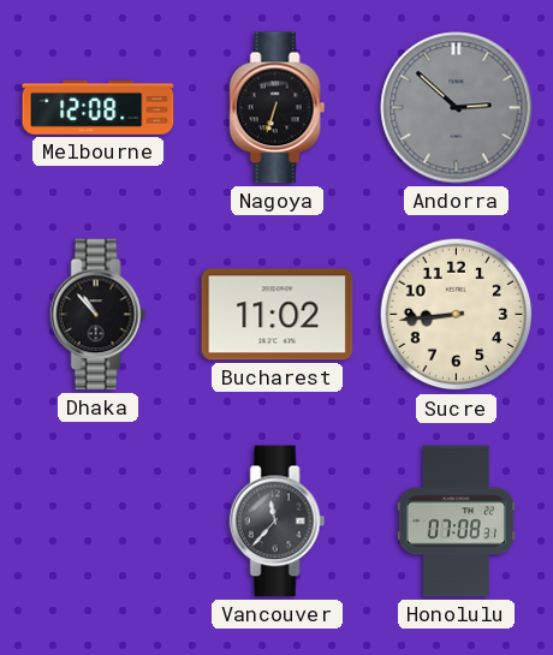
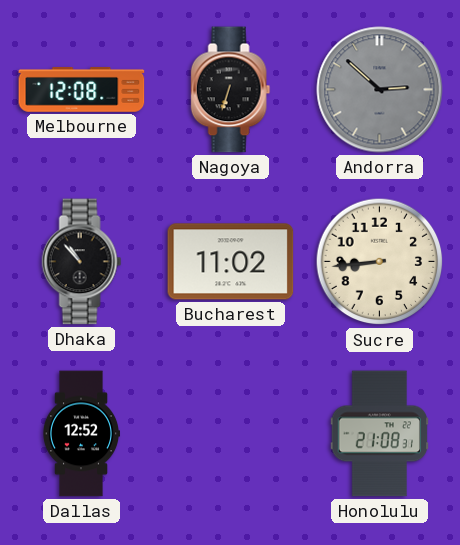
Dallas: none -> 12:52 (80, 434)
Vancouver: 11:37 -> none (278, 522)
Honolulu: 07:08 -> 21:08 (380, 434)
